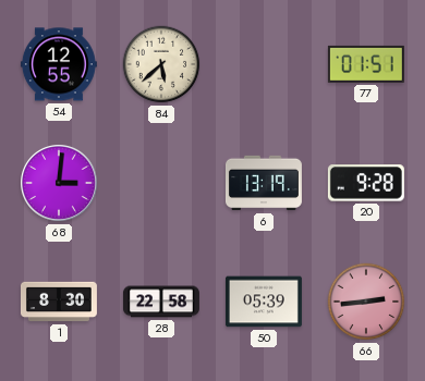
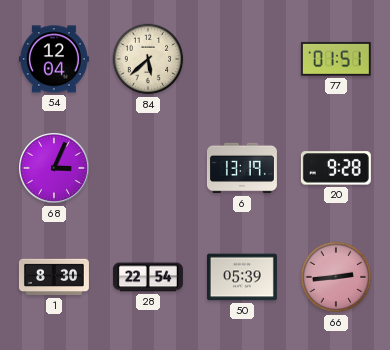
54: 12:55 -> 12:04 (54, 59)
68: 3:01 -> 3:04 (55, 169)
28: 22:58 -> 22:54 (148, 277)
